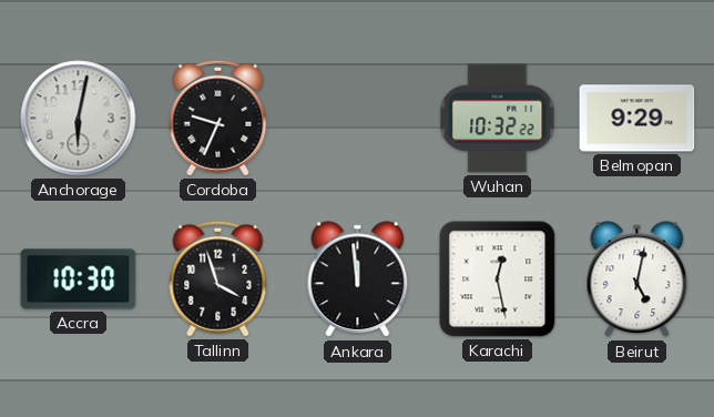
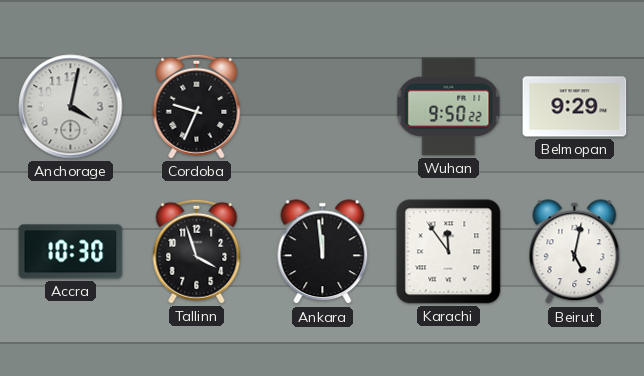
Anchorage: 6:02 -> 4:02 (71, 107)
Wuhan: 10:32 -> 9:50 (449, 107)
Karachi: 12:28 -> 11:54 (449, 252)
